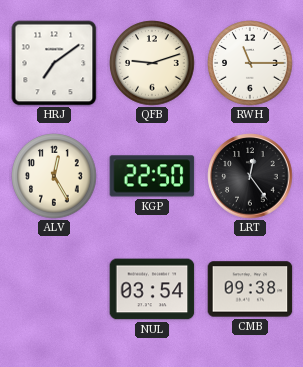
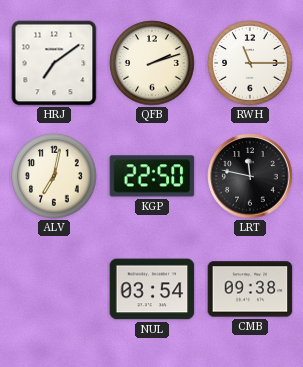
QFB: 9:12 -> 2:12 (152, 63)
ALV: 12:25 -> 7:02 (54, 176)
LRT: 12:24 -> 11:47 (250, 176)
